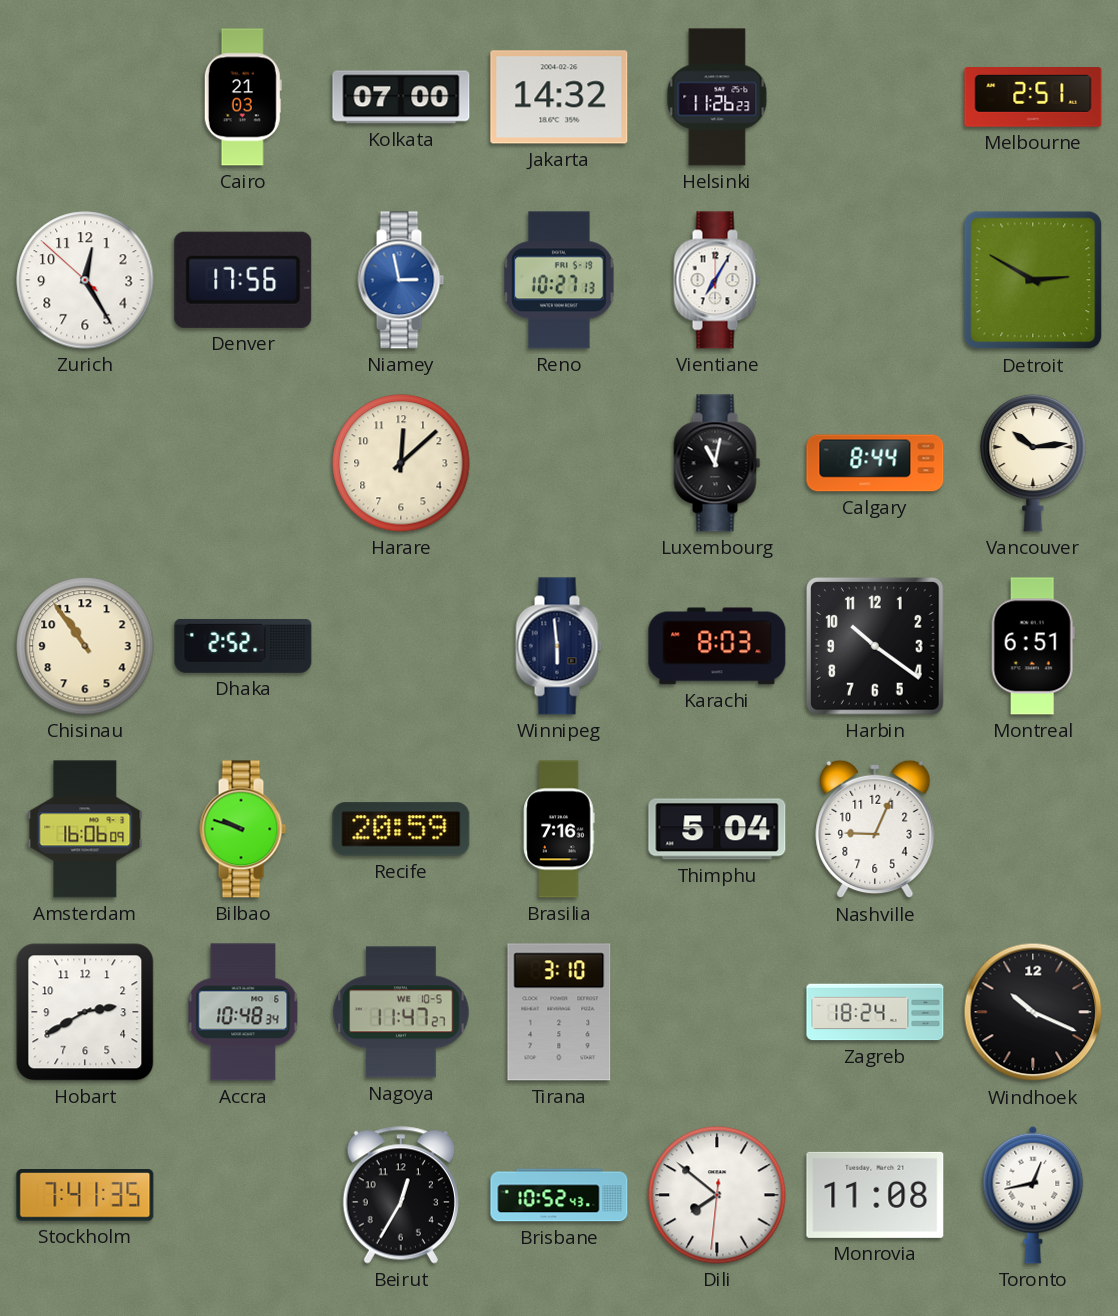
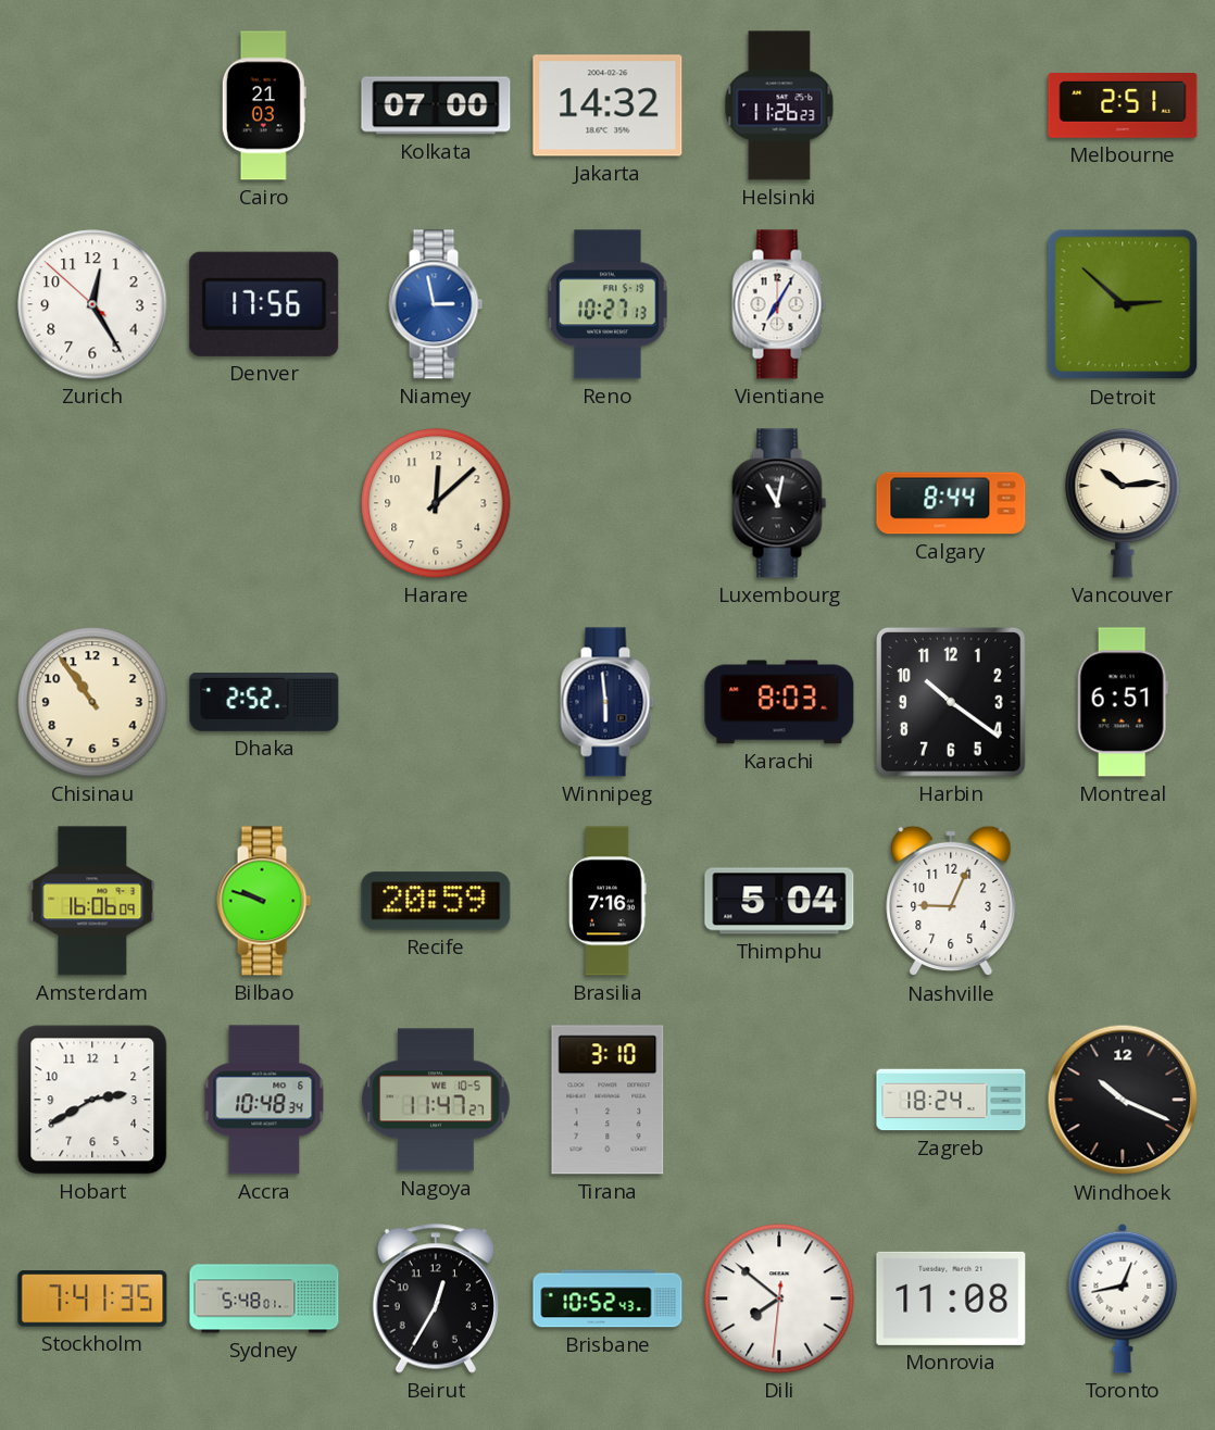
Detroit: 2:50 -> 2:52 (1123, 304)
Sydney: none -> 5:48 (264, 1299)
